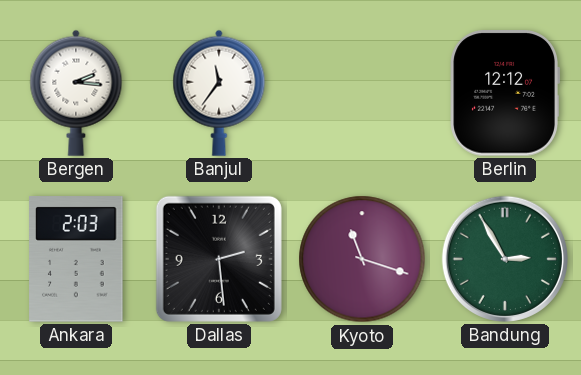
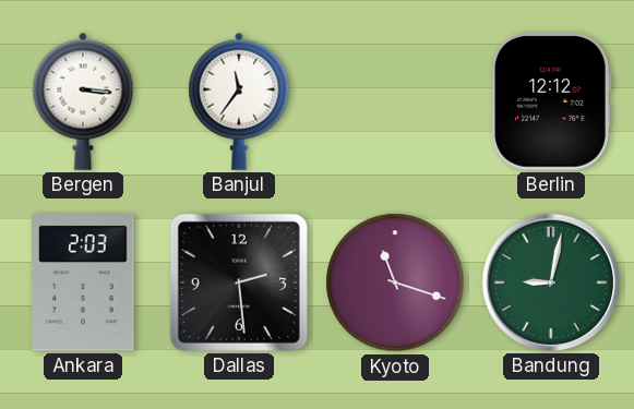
Bergen: 2:16 -> 3:16 (83, 101)
Bandung: 2:55 -> 9:02 (551, 282)
